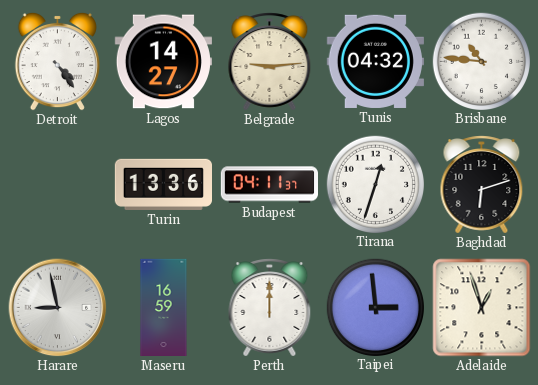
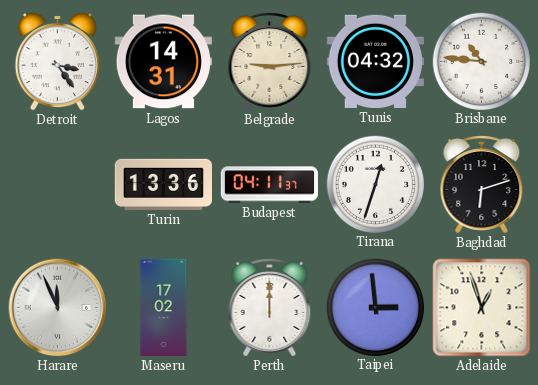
Detroit: 4:24 -> 3:24 (57, 61)
Lagos: 14:27 -> 14:31 (163, 62)
Harare: 8:58 -> 11:56 (58, 308)
Maseru: 16:59 -> 17:02 (164, 308)
